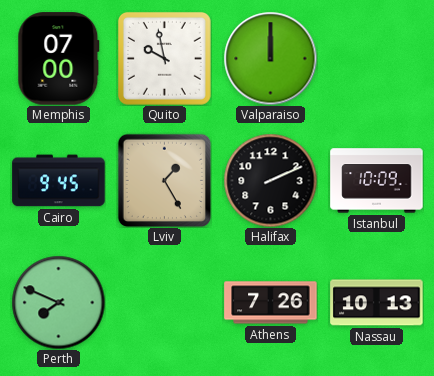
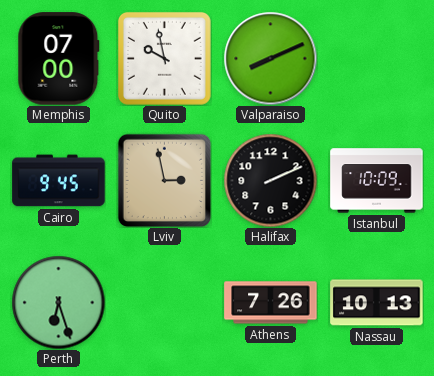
Valparaiso: 12:00 -> 8:11 (270, 58)
Lviv: 1:25 -> 2:58 (164, 180)
Perth: 7:49 -> 6:27 (58, 302)
